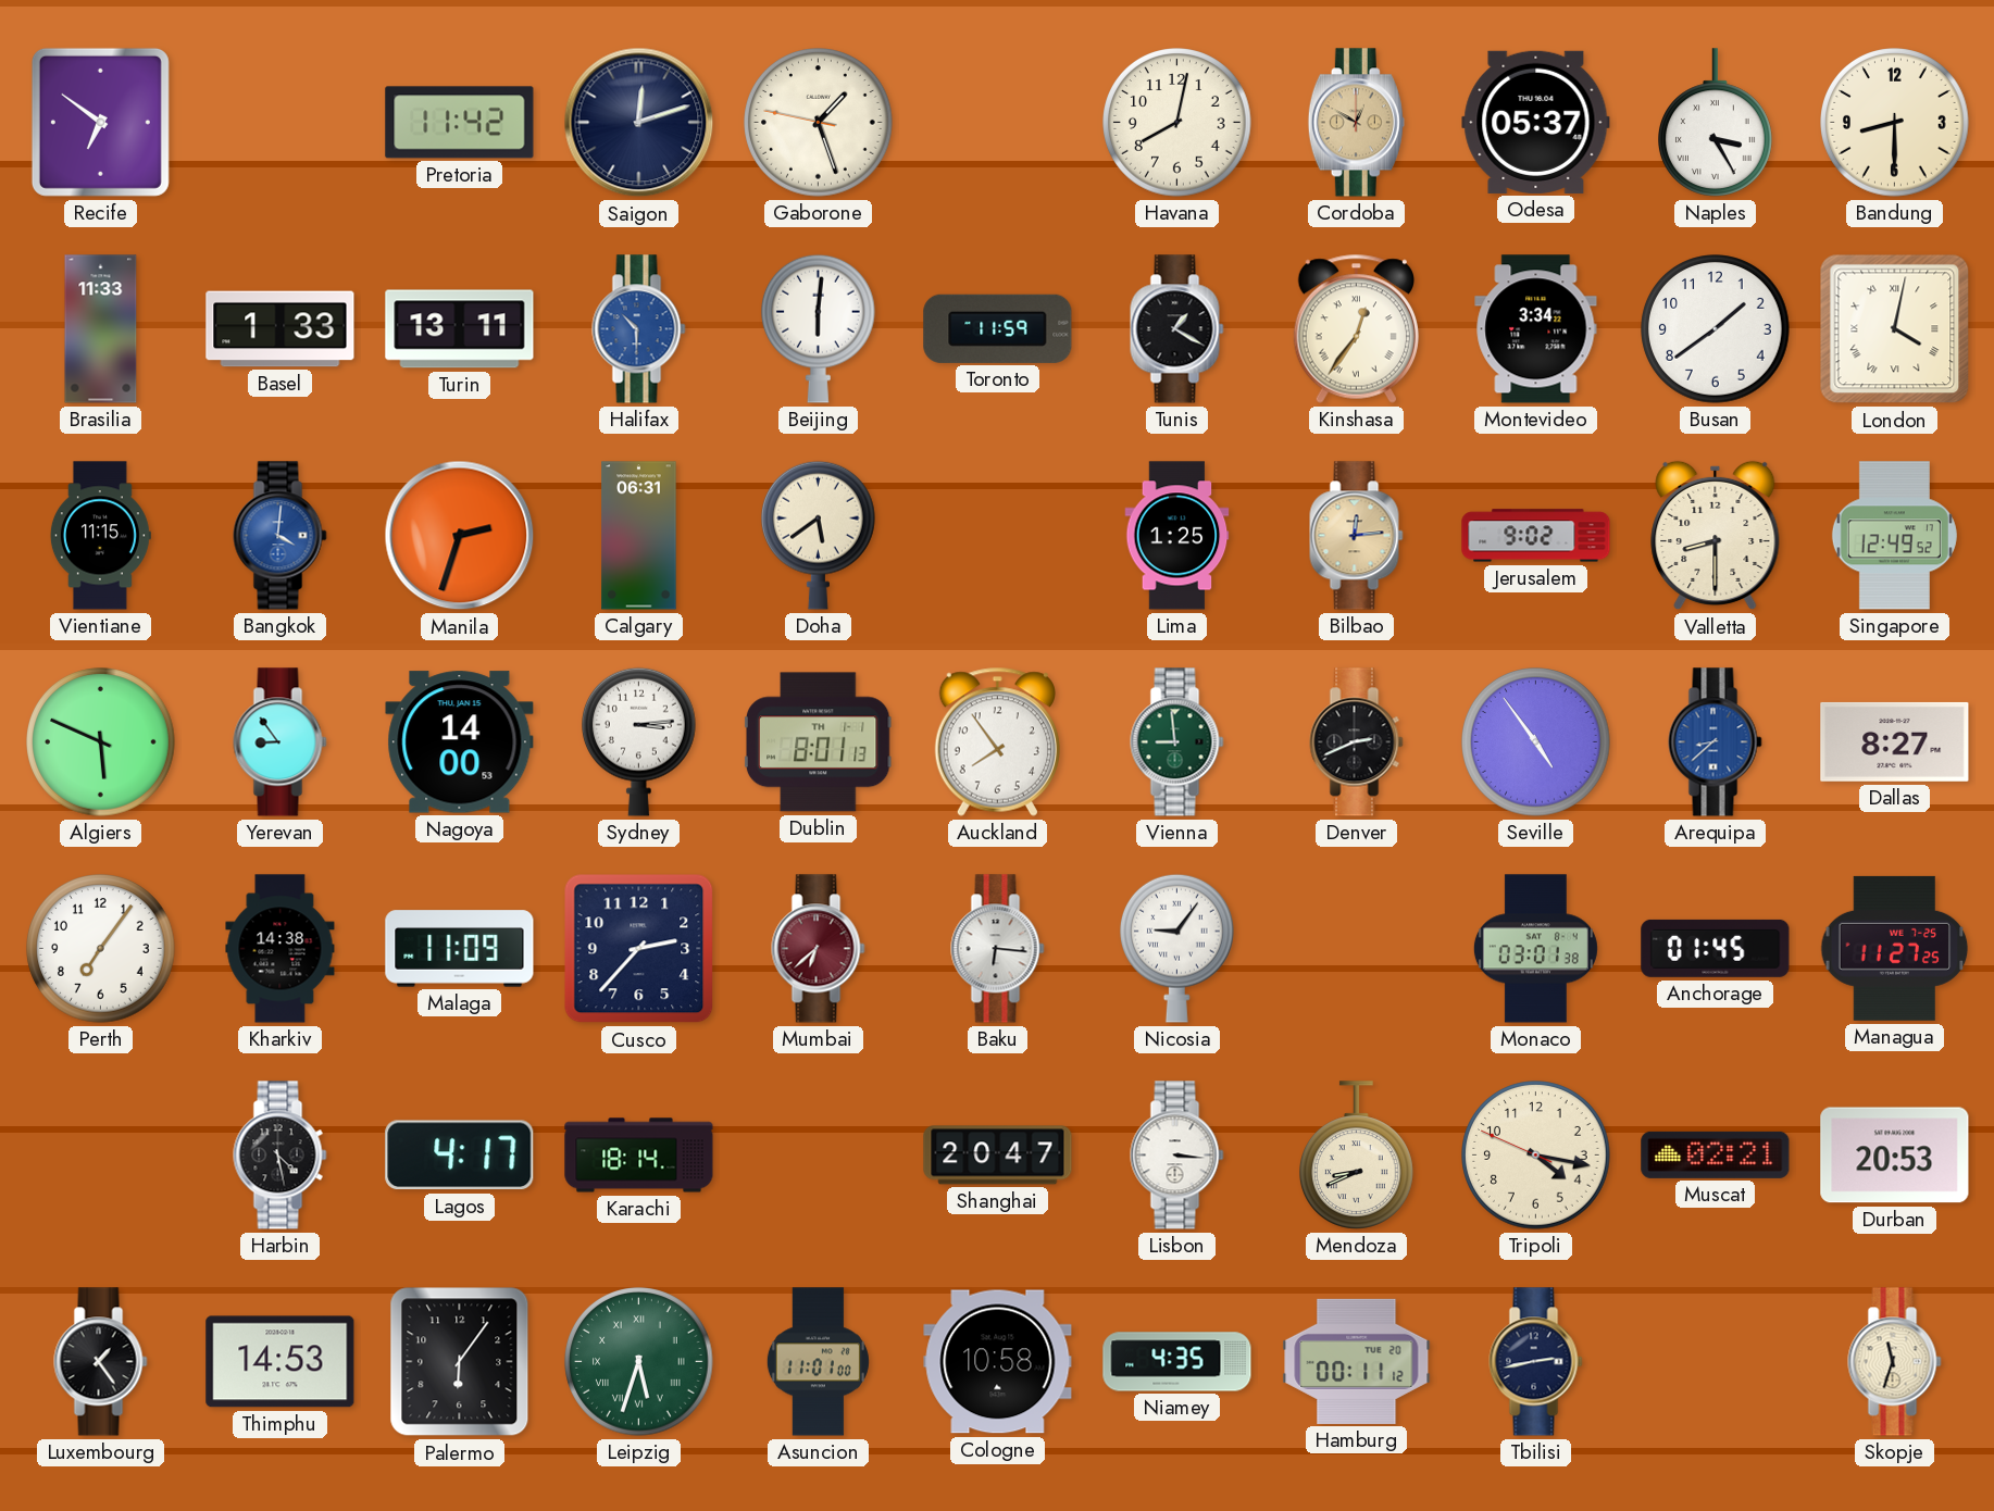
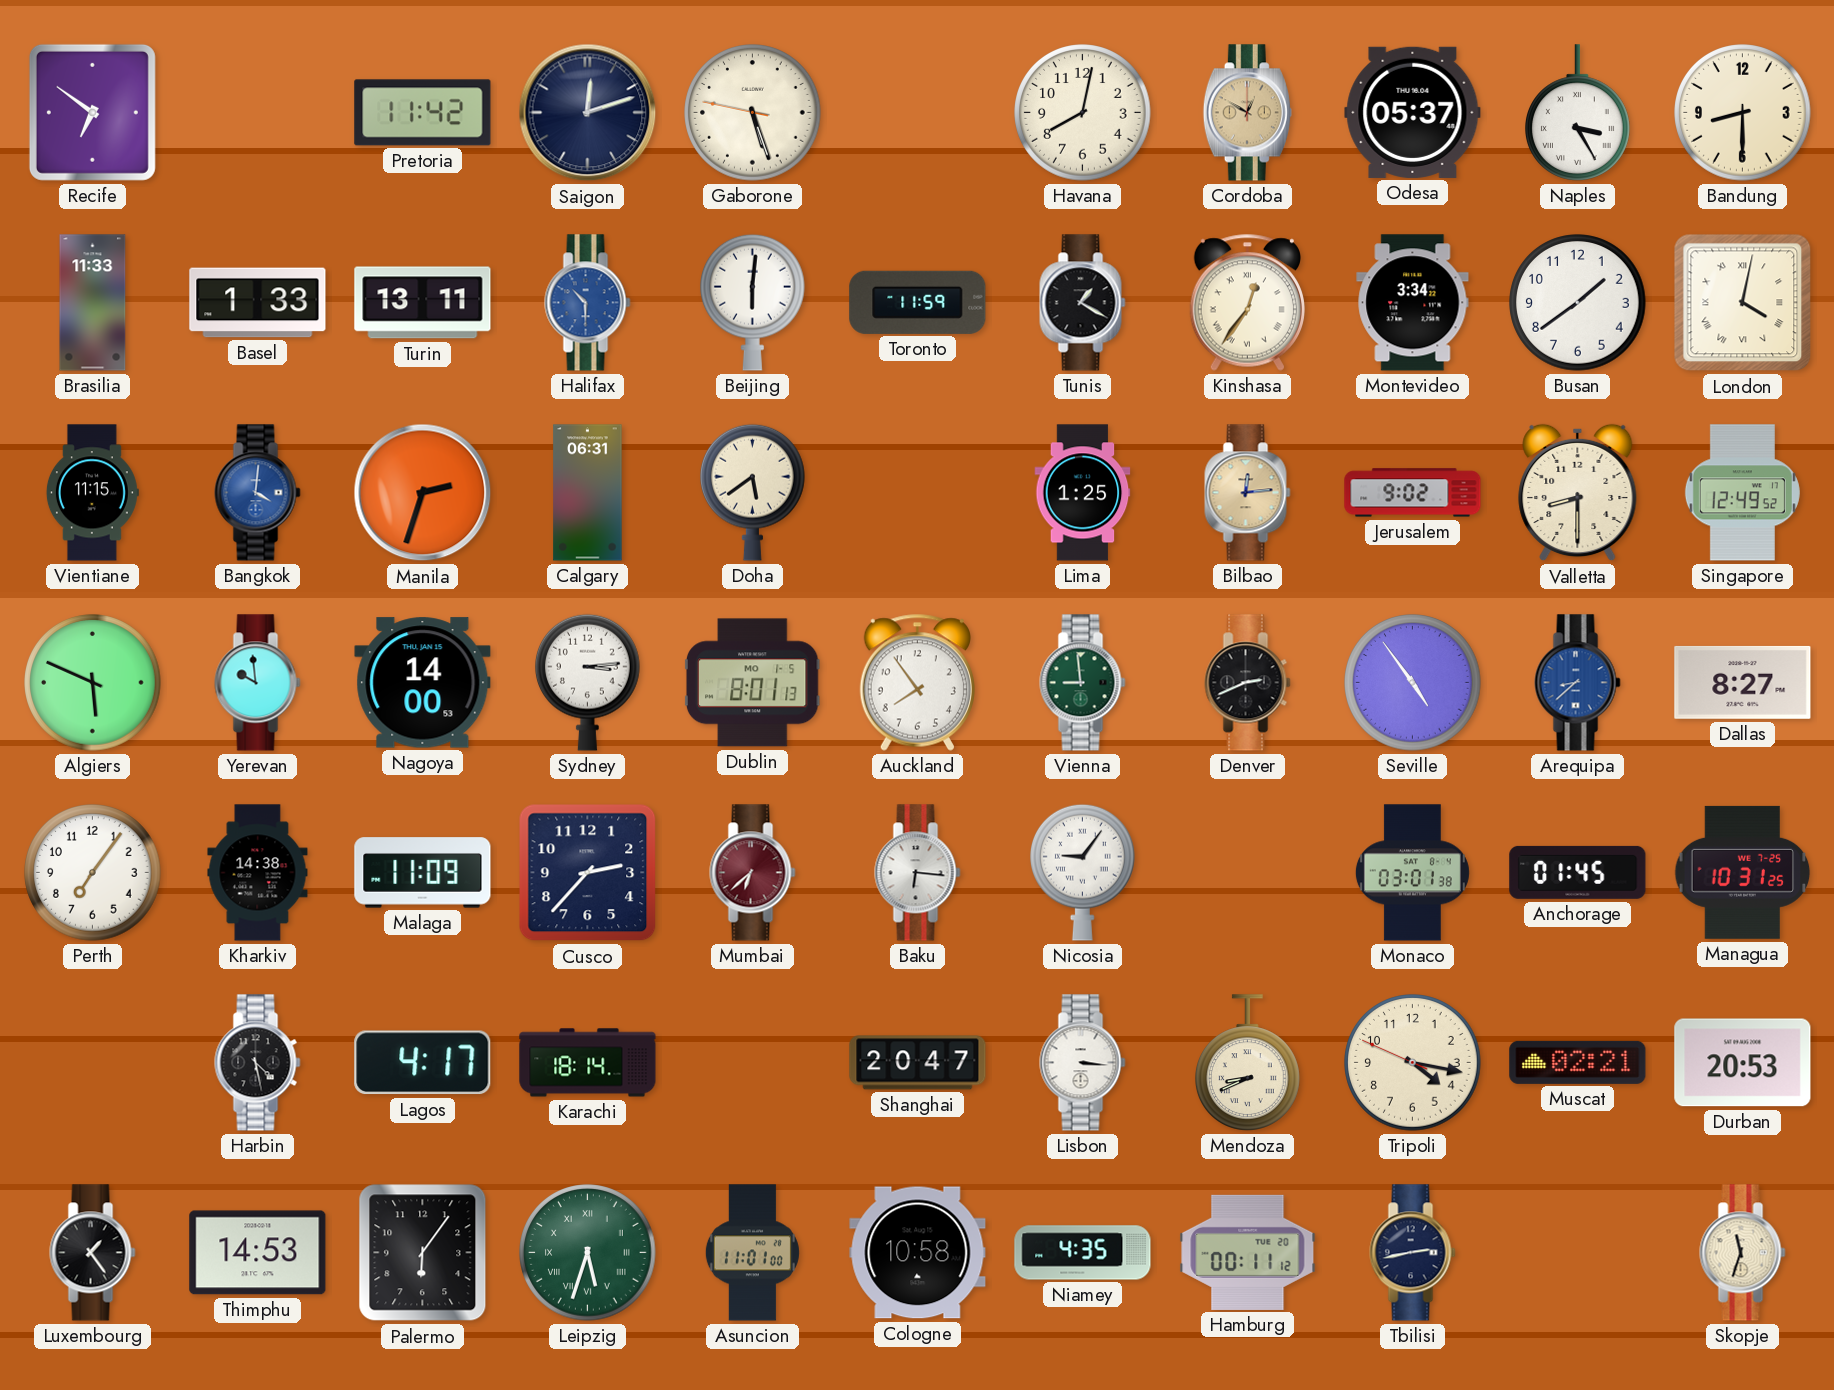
Gaborone: 1:26 -> 5:26 (753, 113)
Yerevan: 8:54 -> 9:59 (258, 683)
Dublin date: TH 1-1 -> MO 1-5 (752, 683)
Managua: 11:27 -> 10:31 (1743, 872)
